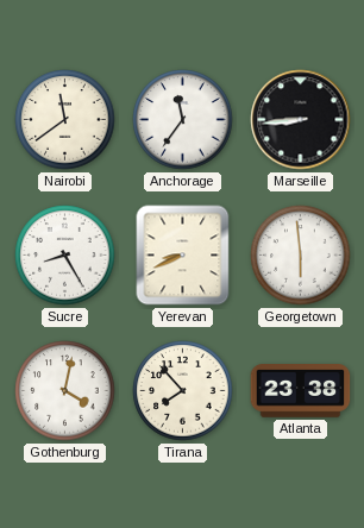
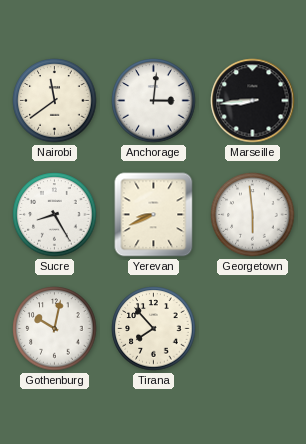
Anchorage: 11:36 -> 3:01 (154, 101)
Gothenburg: 4:02 -> 10:02 (55, 329)
Atlanta: 23:38 -> none (301, 391)
